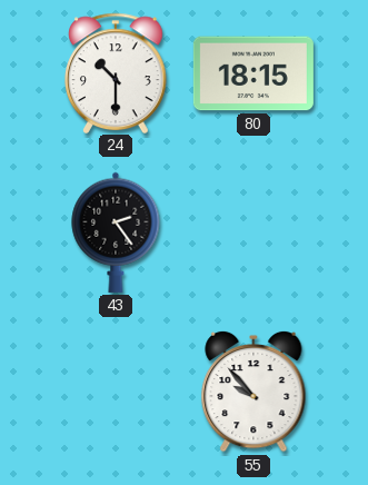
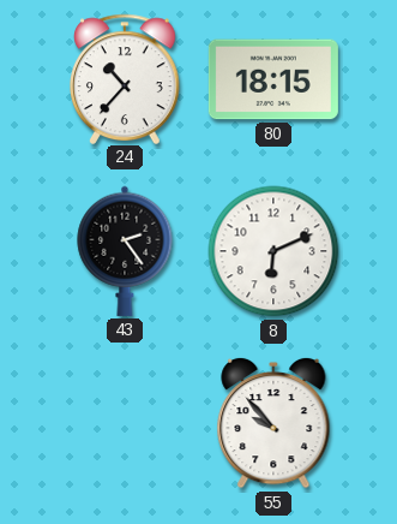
24: 10:30 -> 10:37 (126, 78)
8: none -> 6:11 (273, 251)
